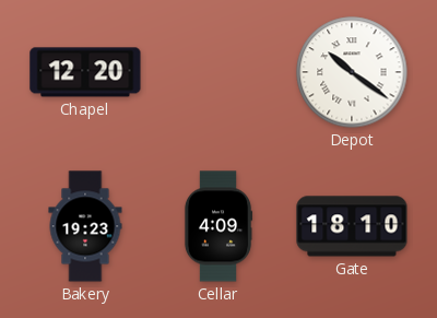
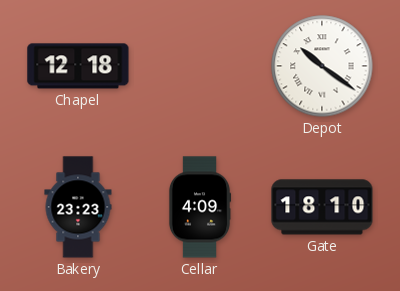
Chapel: 12:20 -> 12:18 (78, 66)
Bakery: 19:23 -> 23:23 (78, 207)
